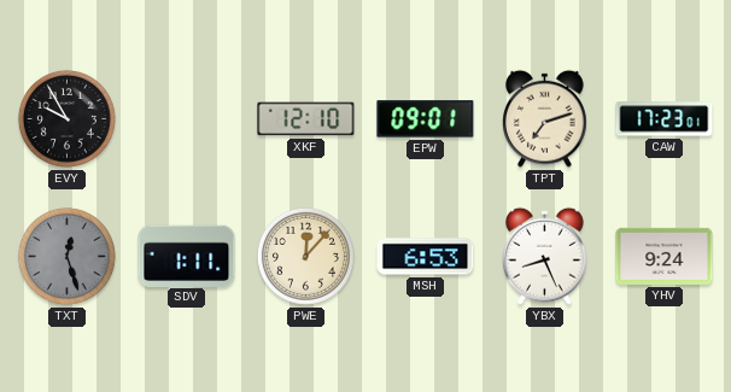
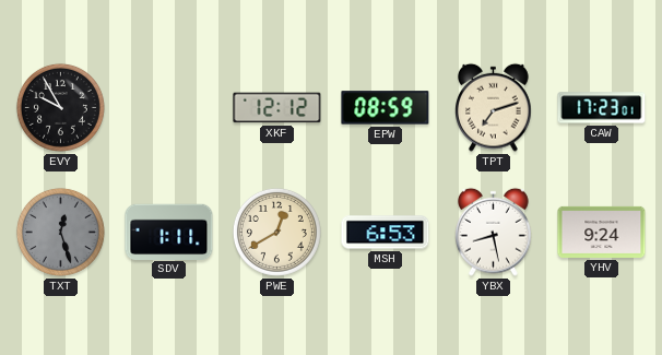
XKF: 12:10 -> 12:12 (277, 108)
EPW: 09:01 -> 08:59 (386, 108)
PWE: 12:07 -> 12:40 (276, 232)
YBX: 8:26 -> 8:28 (494, 232)
